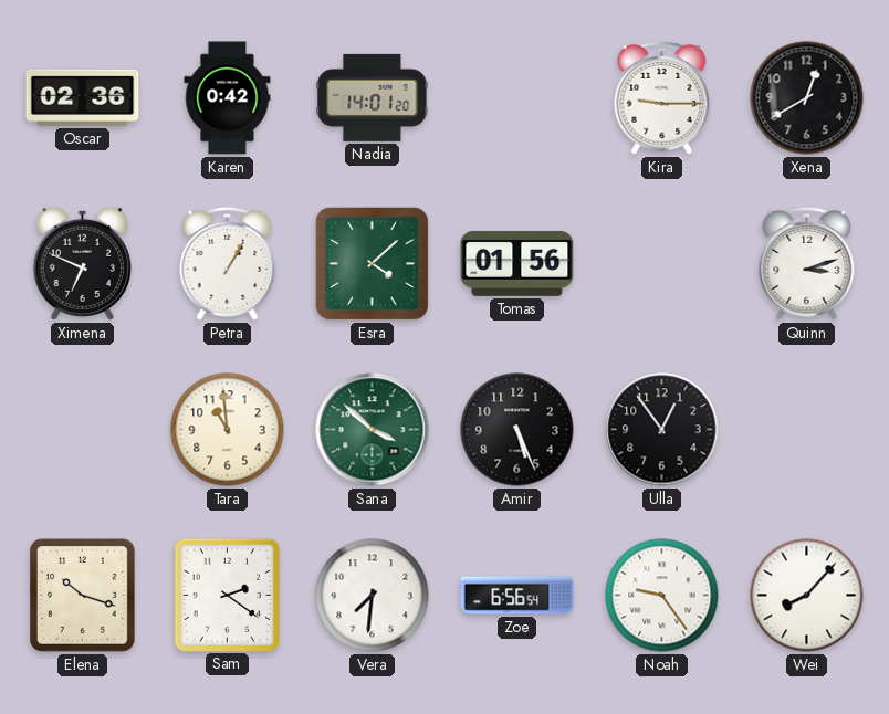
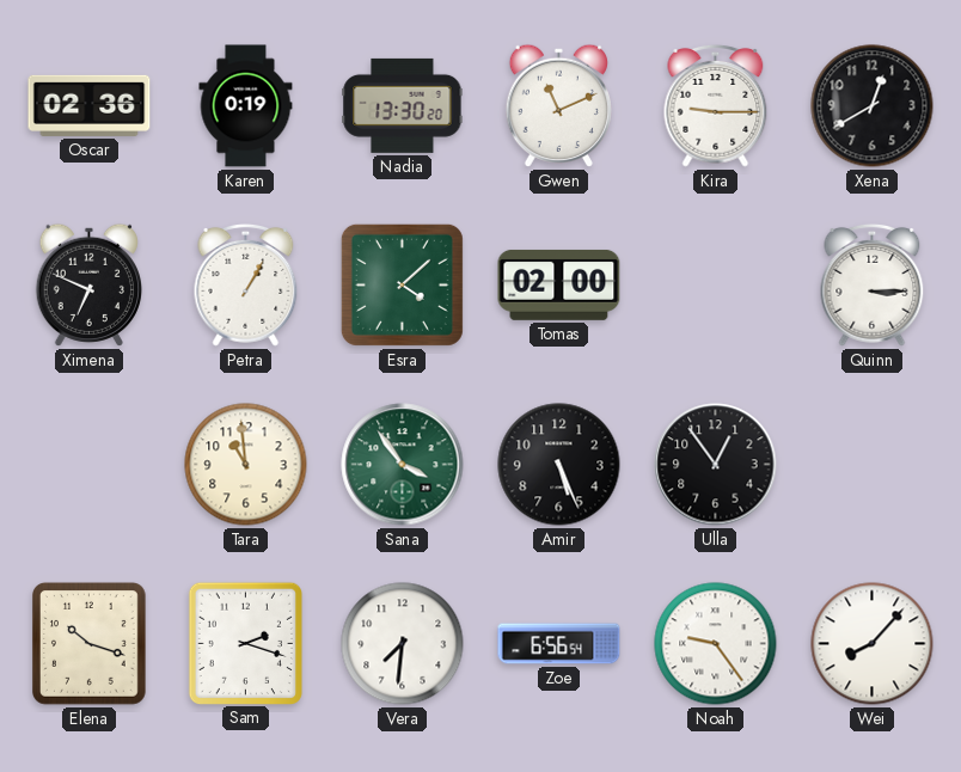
Karen: 0:42 -> 0:19 (246, 106)
Nadia: 14:01 -> 13:30 (403, 105)
Gwen: none -> 11:11 (558, 105)
Tomas: 01:56 -> 02:00 (559, 284)
Quinn: 3:12 -> 3:15 (873, 284)
Sana: 3:52 -> 3:54 (403, 465)
Sam: 2:21 -> 2:18 (245, 643)
